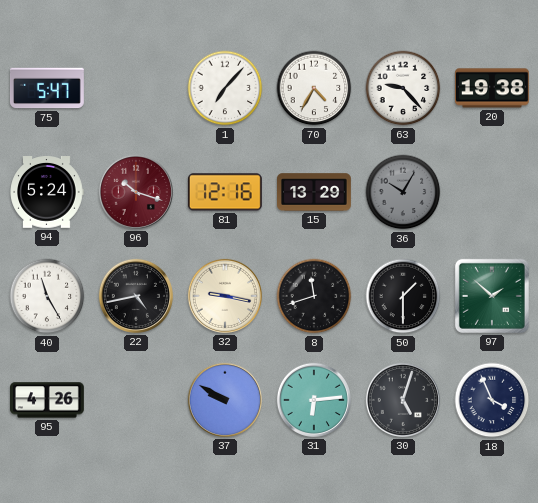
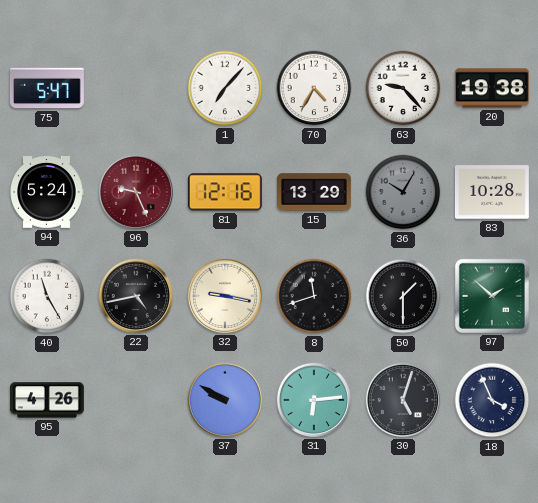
96: 10:18 -> 9:26 (136, 192)
83: none -> 10:28 (492, 192)
